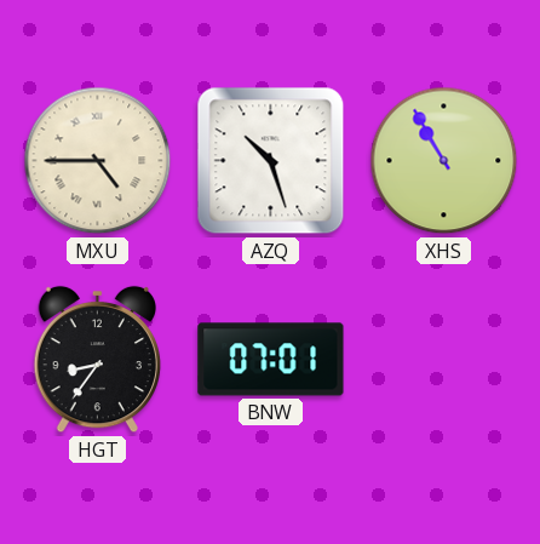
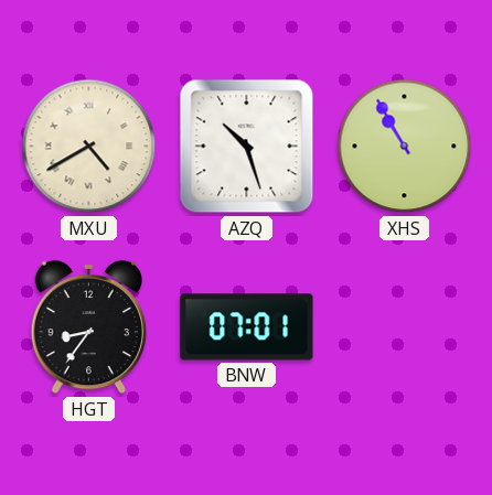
MXU: 4:45 -> 4:40 (89, 147)
